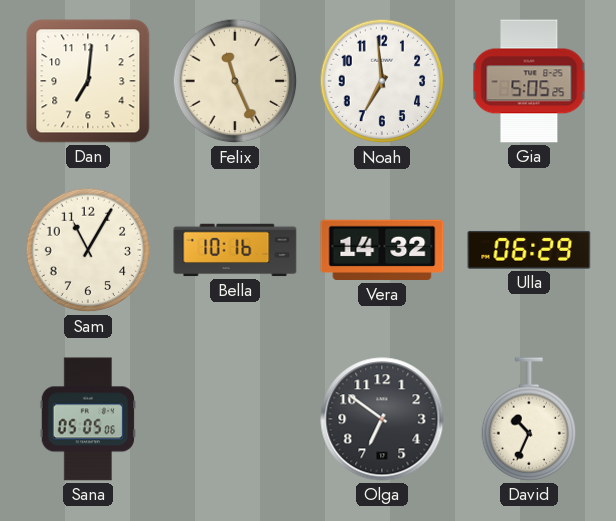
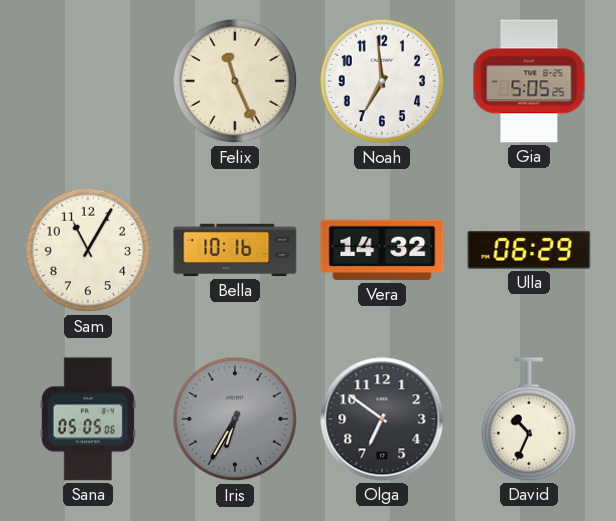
Dan: 7:01 -> none (88, 81)
Iris: none -> 6:35 (235, 419)
